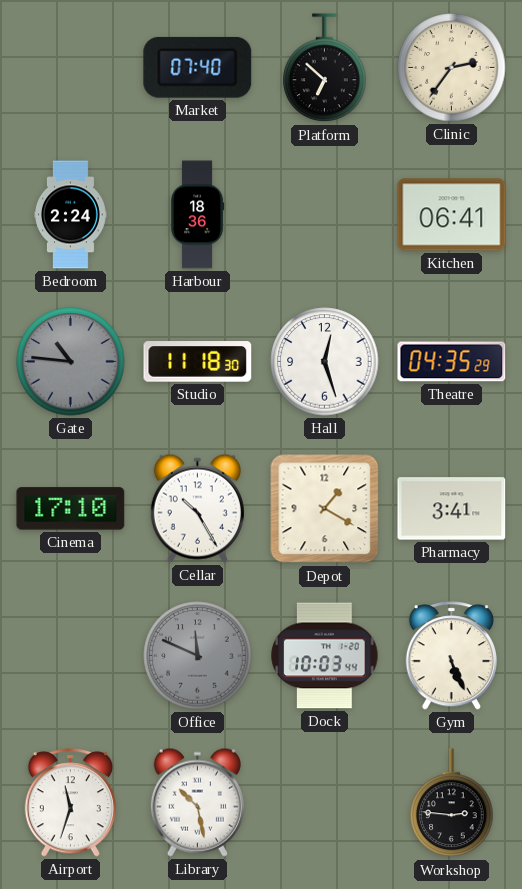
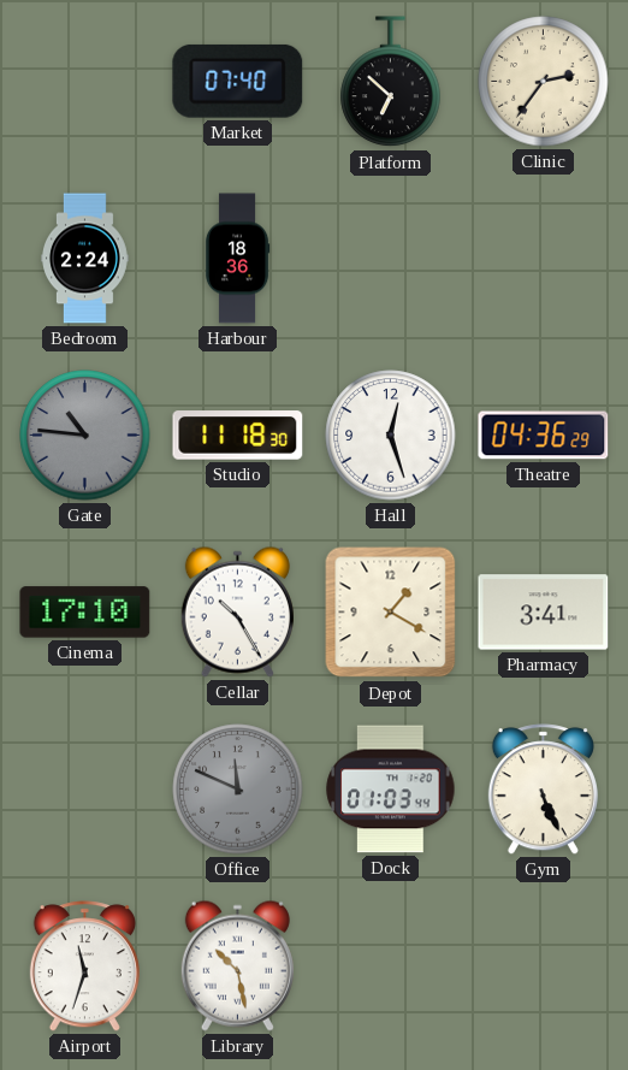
Kitchen: 06:41 -> none (452, 215)
Theatre: 04:35 -> 04:36 (544, 436)
Dock: 10:03 -> 01:03 (391, 790)
Workshop: 2:46 -> none (452, 803)
